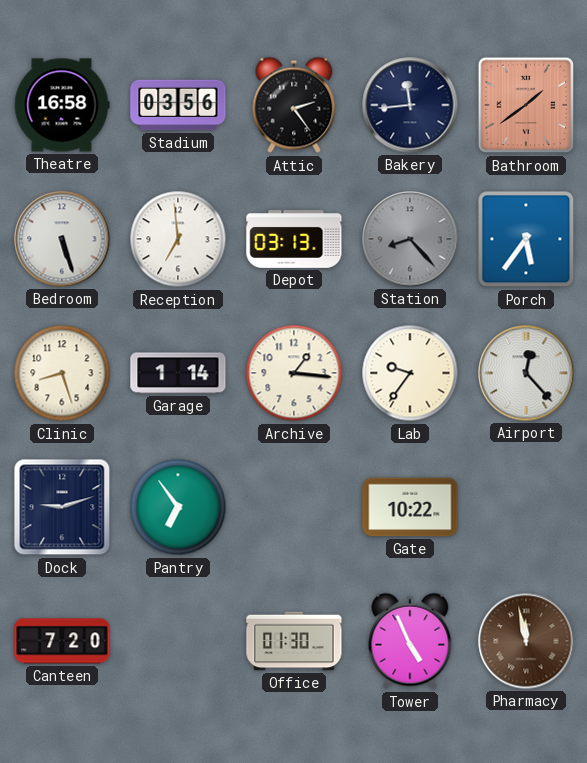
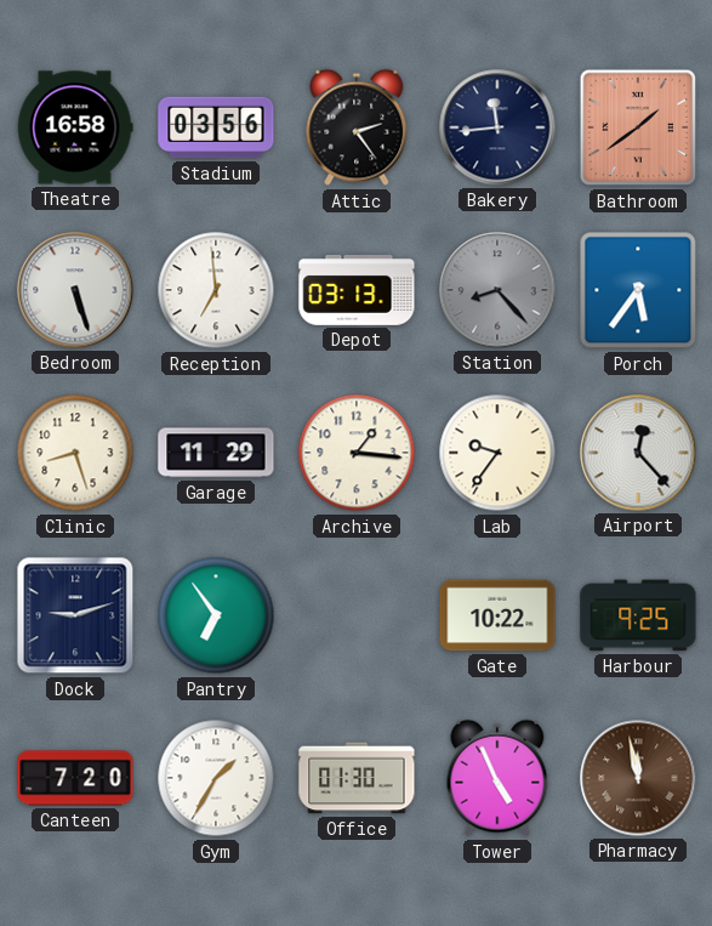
Garage: 1:14 -> 11:29 (216, 453)
Harbour: none -> 9:25 (638, 615)
Gym: none -> 1:35 (216, 778)
